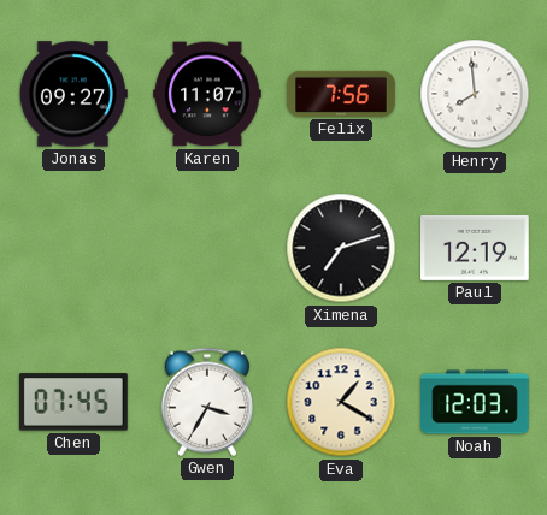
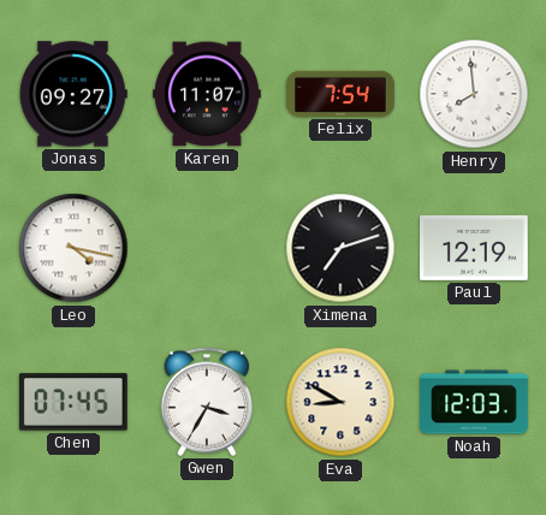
Felix: 7:56 -> 7:54 (340, 94)
Leo: none -> 4:17 (73, 248)
Eva: 1:20 -> 8:50 (340, 402)
